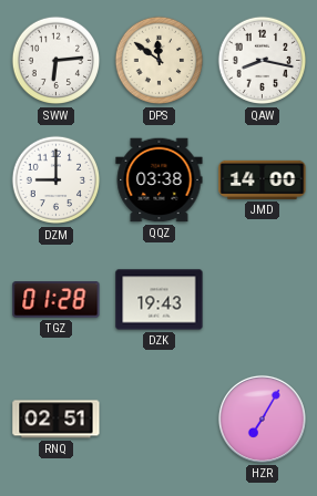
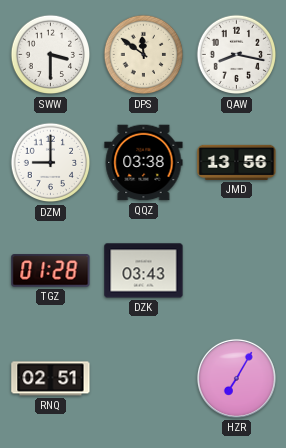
SWW: 6:14 -> 3:30 (51, 55)
JMD: 14:00 -> 13:56 (237, 162)
DZK: 19:43 -> 03:43 (144, 271)
